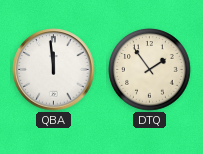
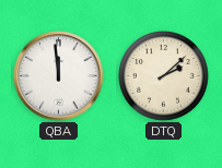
DTQ: 1:54 -> 2:08 (164, 76)
